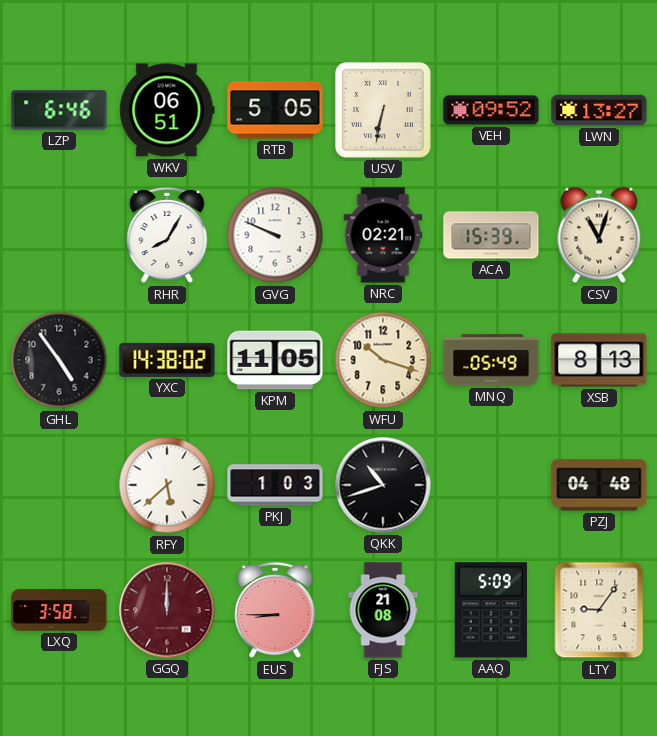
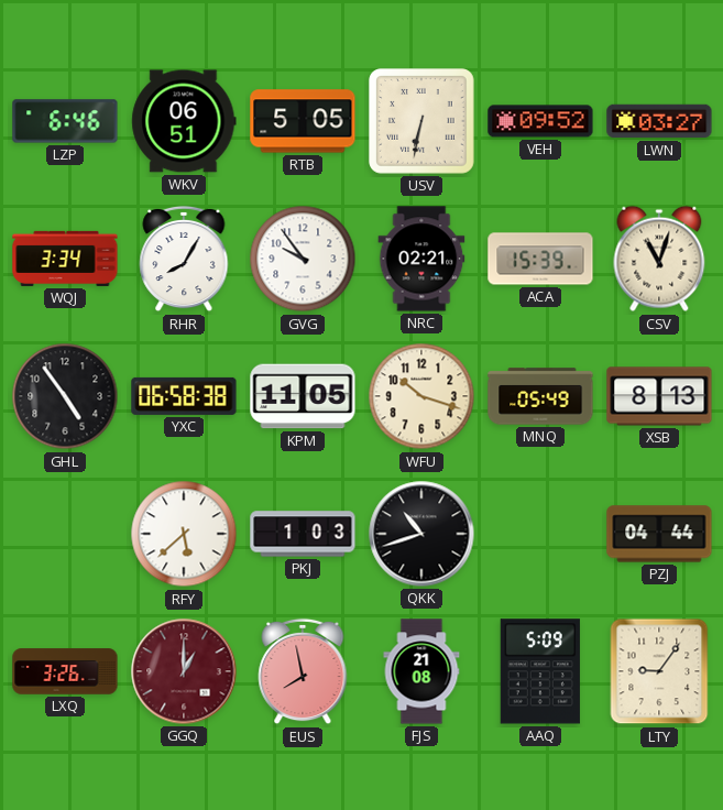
LWN: 13:27 -> 03:27 (659, 121)
WQJ: none -> 3:34 (65, 259)
GVG: 9:49 -> 9:54 (303, 259)
YXC: 14:38 -> 06:58 (184, 396)
PZJ: 04:48 -> 04:44 (659, 534)
LXQ: 3:58 -> 3:26 (65, 671)
GGQ: 12:00 -> 1:00 (184, 671)
EUS: 8:45 -> 7:58 (303, 671)
